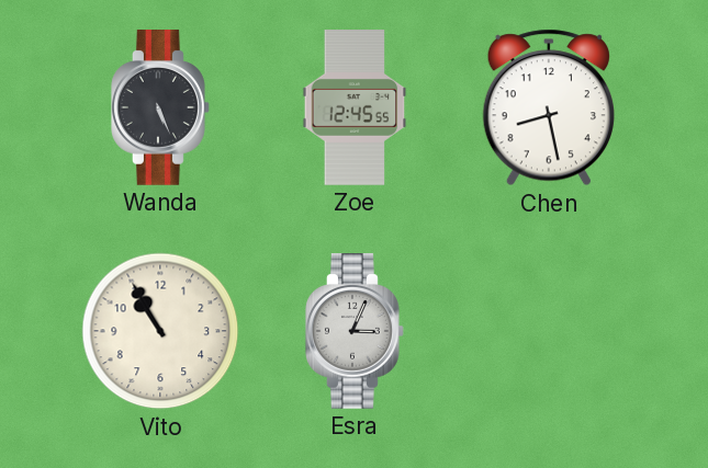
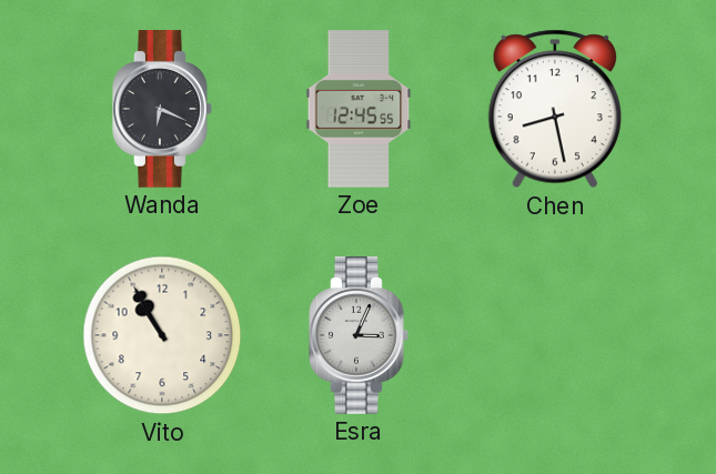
Wanda: 5:26 -> 6:19 (162, 109)
